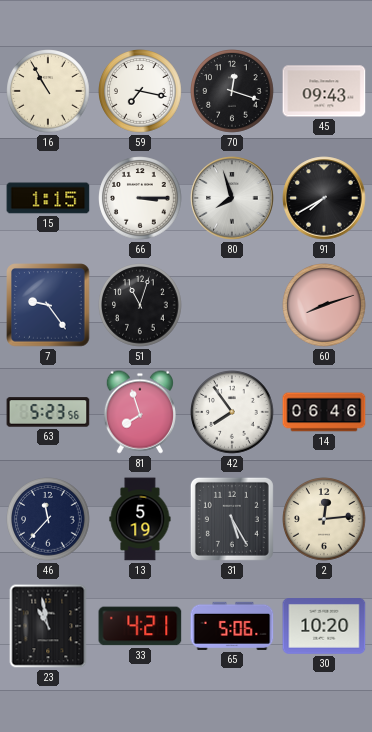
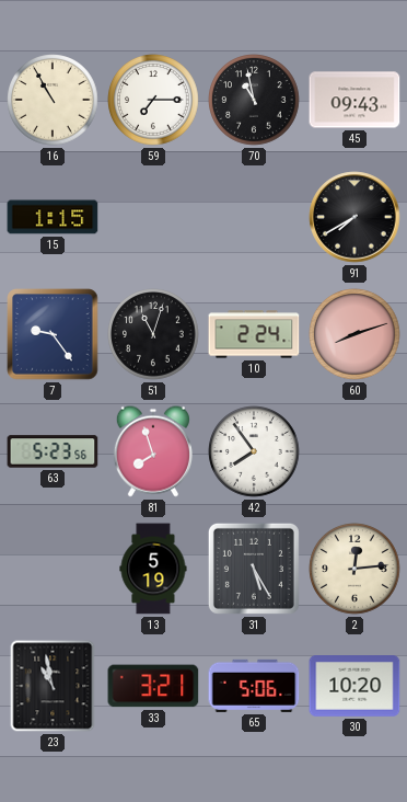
59: 7:17 -> 7:15 (153, 100)
70: 12:18 -> 10:58 (254, 100)
66: 3:15 -> none (140, 198)
80: 7:57 -> none (232, 198)
10: none -> 2:24 (254, 334)
14: 06:46 -> none (324, 412)
46: 11:37 -> none (48, 519)
33: 4:21 -> 3:21 (153, 686)
